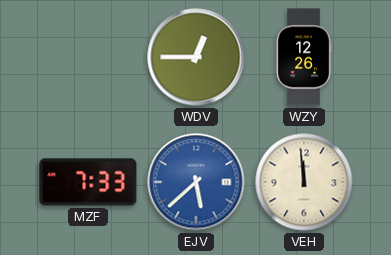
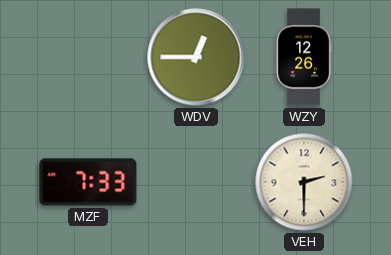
EJV: 5:38 -> none (196, 182)
VEH: 11:59 -> 2:30 (304, 182)
